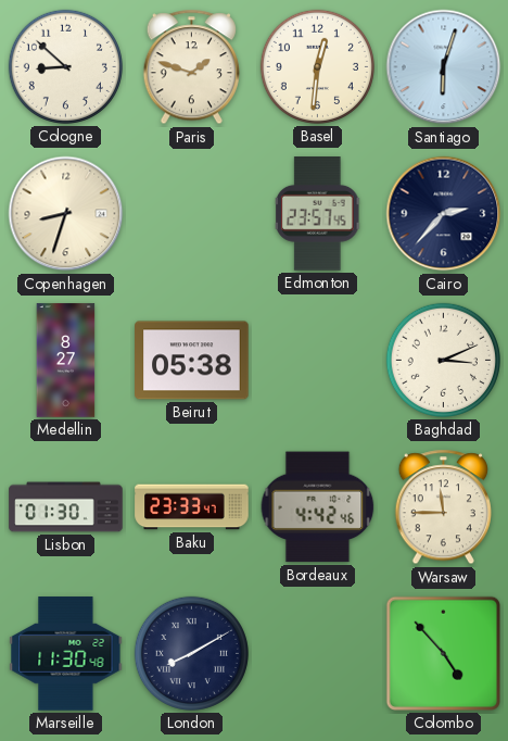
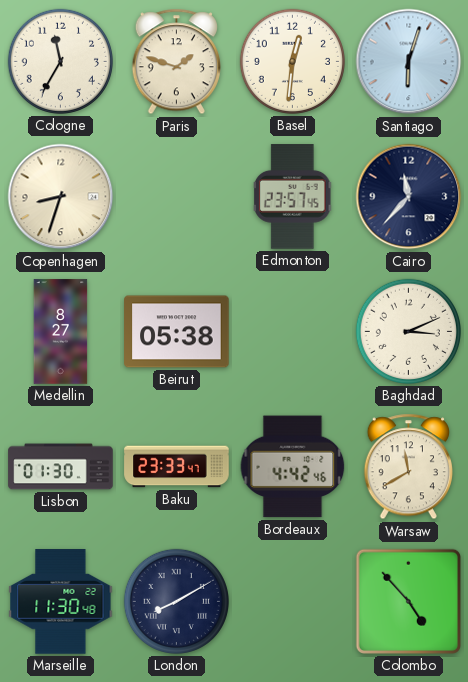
Cologne: 8:52 -> 11:35 (60, 61)
Cairo: 2:37 -> 11:37 (409, 197)
Warsaw: 11:45 -> 11:40 (408, 467)
